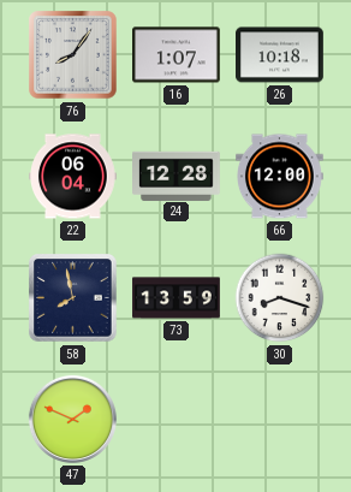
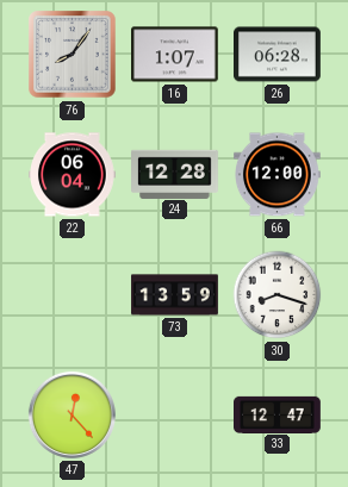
26: 10:18 -> 06:28 (278, 55)
58: 7:58 -> none (73, 298)
47: 1:49 -> 12:23 (72, 414)
33: none -> 12:47 (278, 414)
